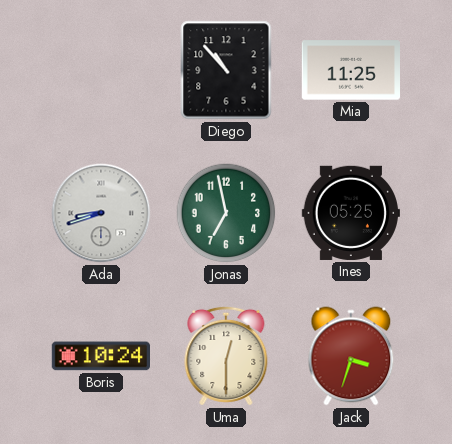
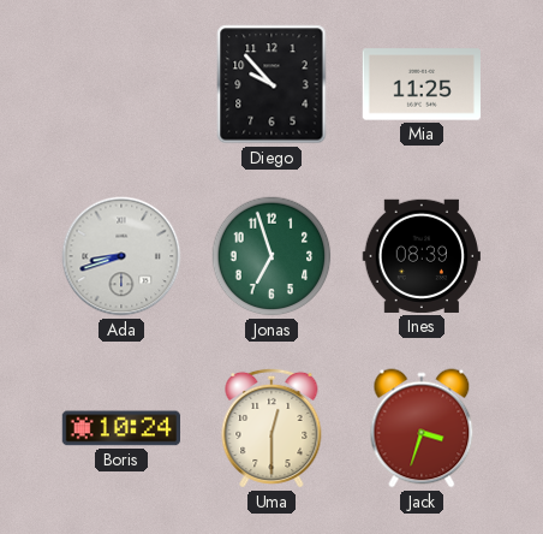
Diego: 10:53 -> 9:53 (271, 84)
Jonas: 6:58 -> 6:57 (271, 256)
Ines: 05:25 -> 08:39 (422, 256)
